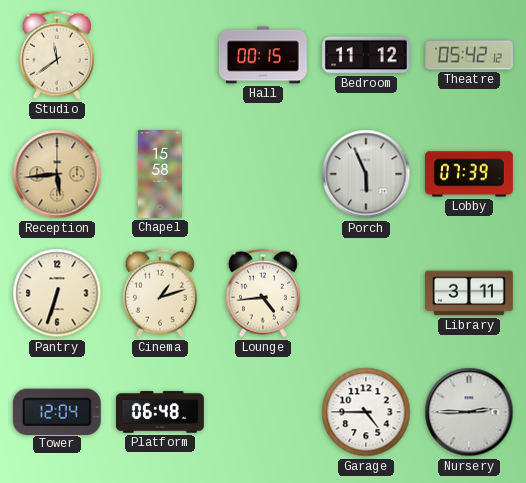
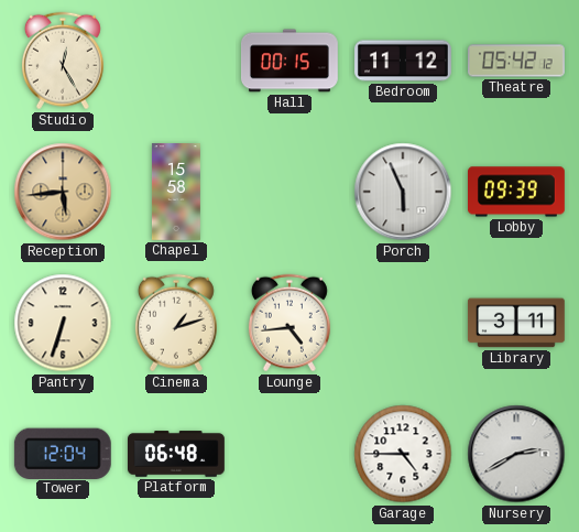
Studio: 11:39 -> 12:25 (63, 61)
Lobby: 07:39 -> 09:39 (517, 192)
Nursery: 2:45 -> 2:40 (516, 454)
